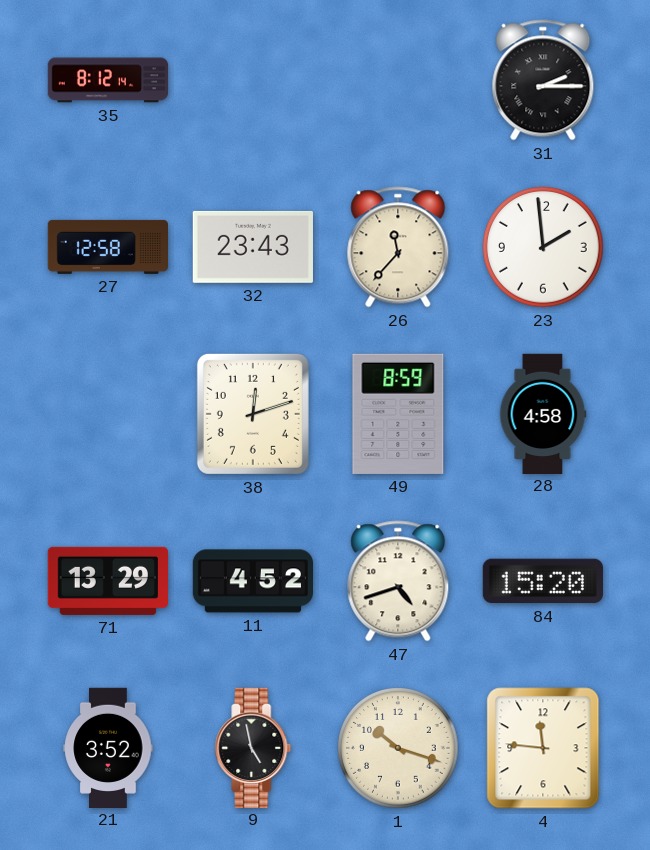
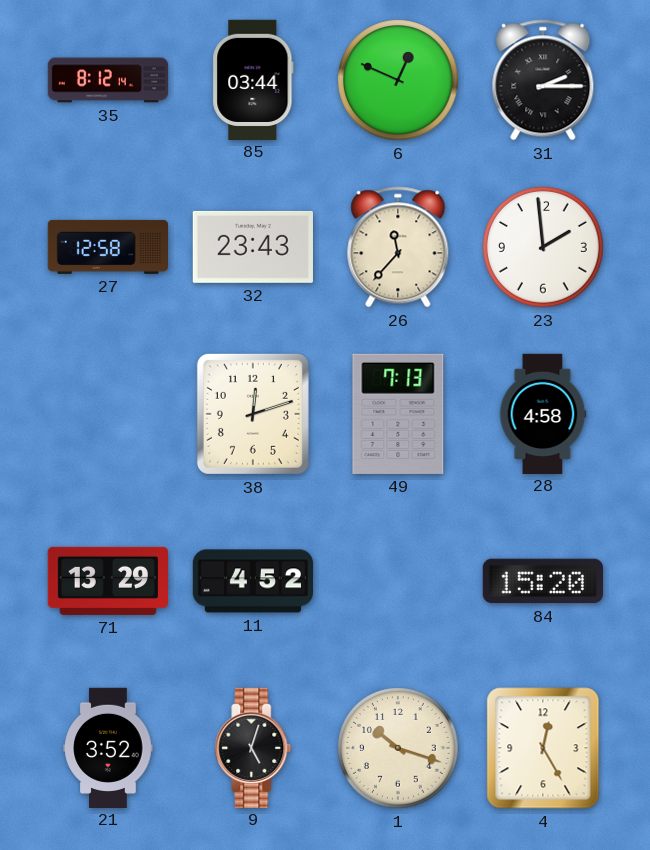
85: none -> 03:44 (253, 79)
6: none -> 12:49 (398, 80)
49: 8:59 -> 7:13 (398, 414)
47: 4:42 -> none (398, 581)
9: 4:58 -> 5:03 (253, 747)
4: 11:46 -> 12:25 (543, 748)
